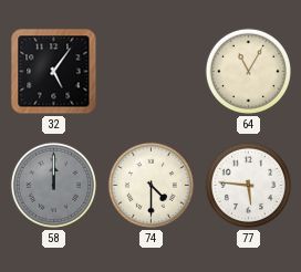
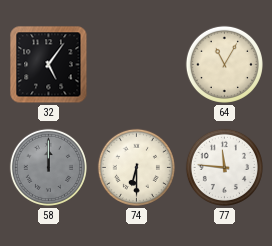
74: 4:30 -> 6:30 (136, 167)
77: 5:46 -> 11:46 (224, 167)
